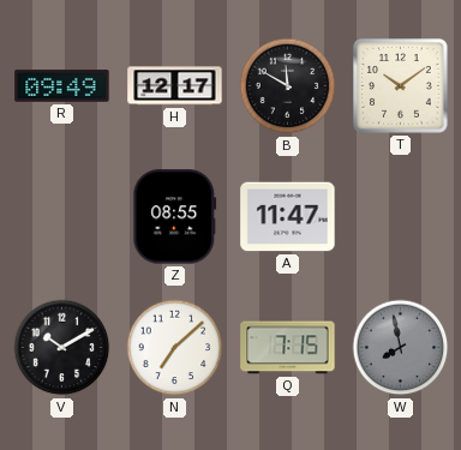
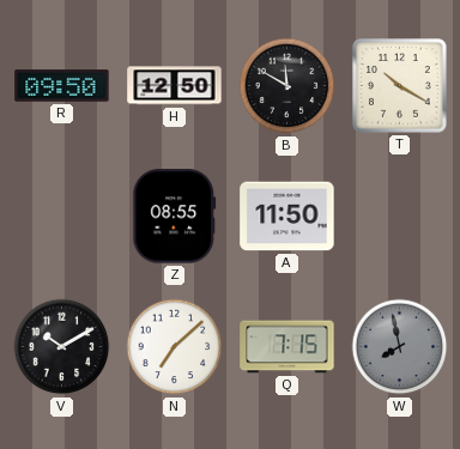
R: 09:49 -> 09:50 (62, 86)
H: 12:17 -> 12:50 (175, 86)
T: 10:09 -> 10:20 (400, 86)
A: 11:47 -> 11:50 (287, 217)
